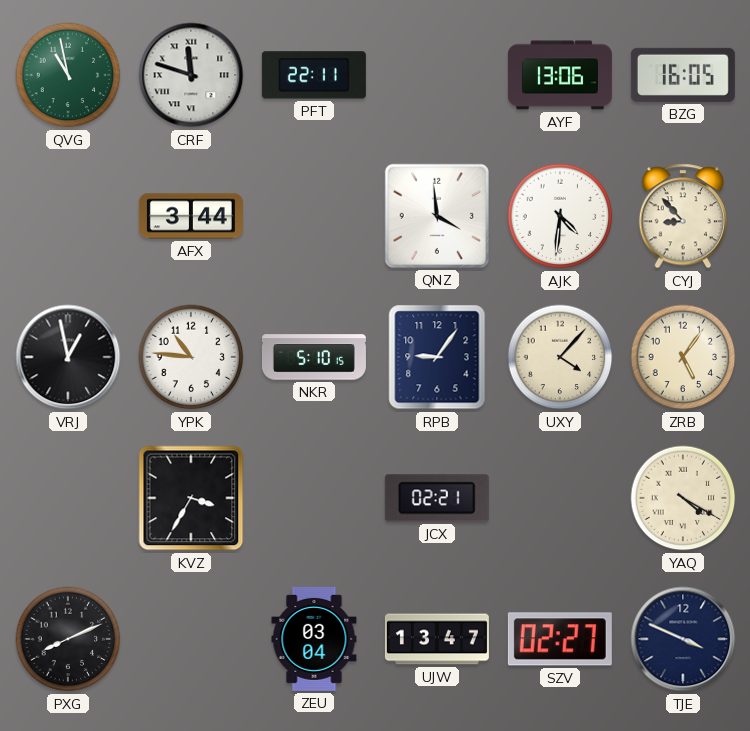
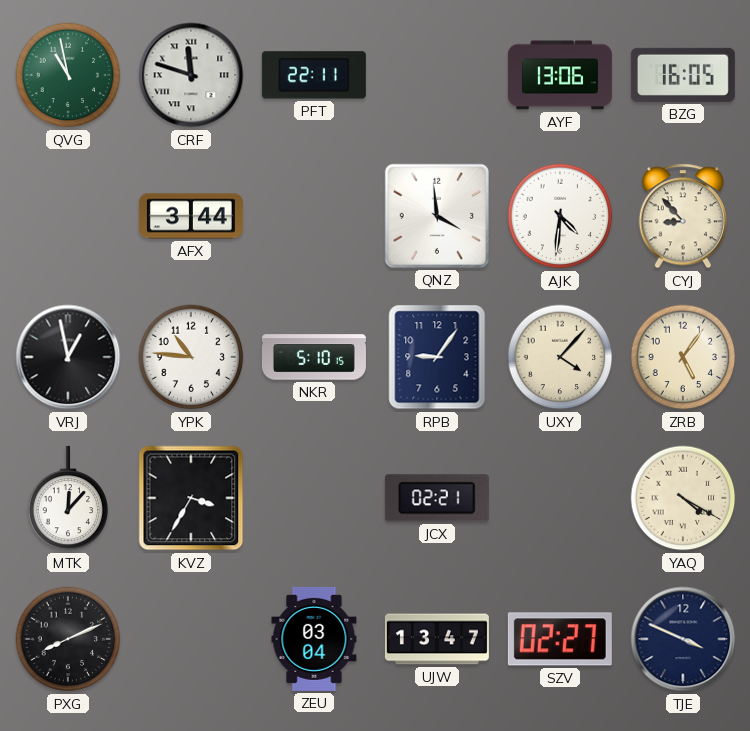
MTK: none -> 12:07 (68, 498)
